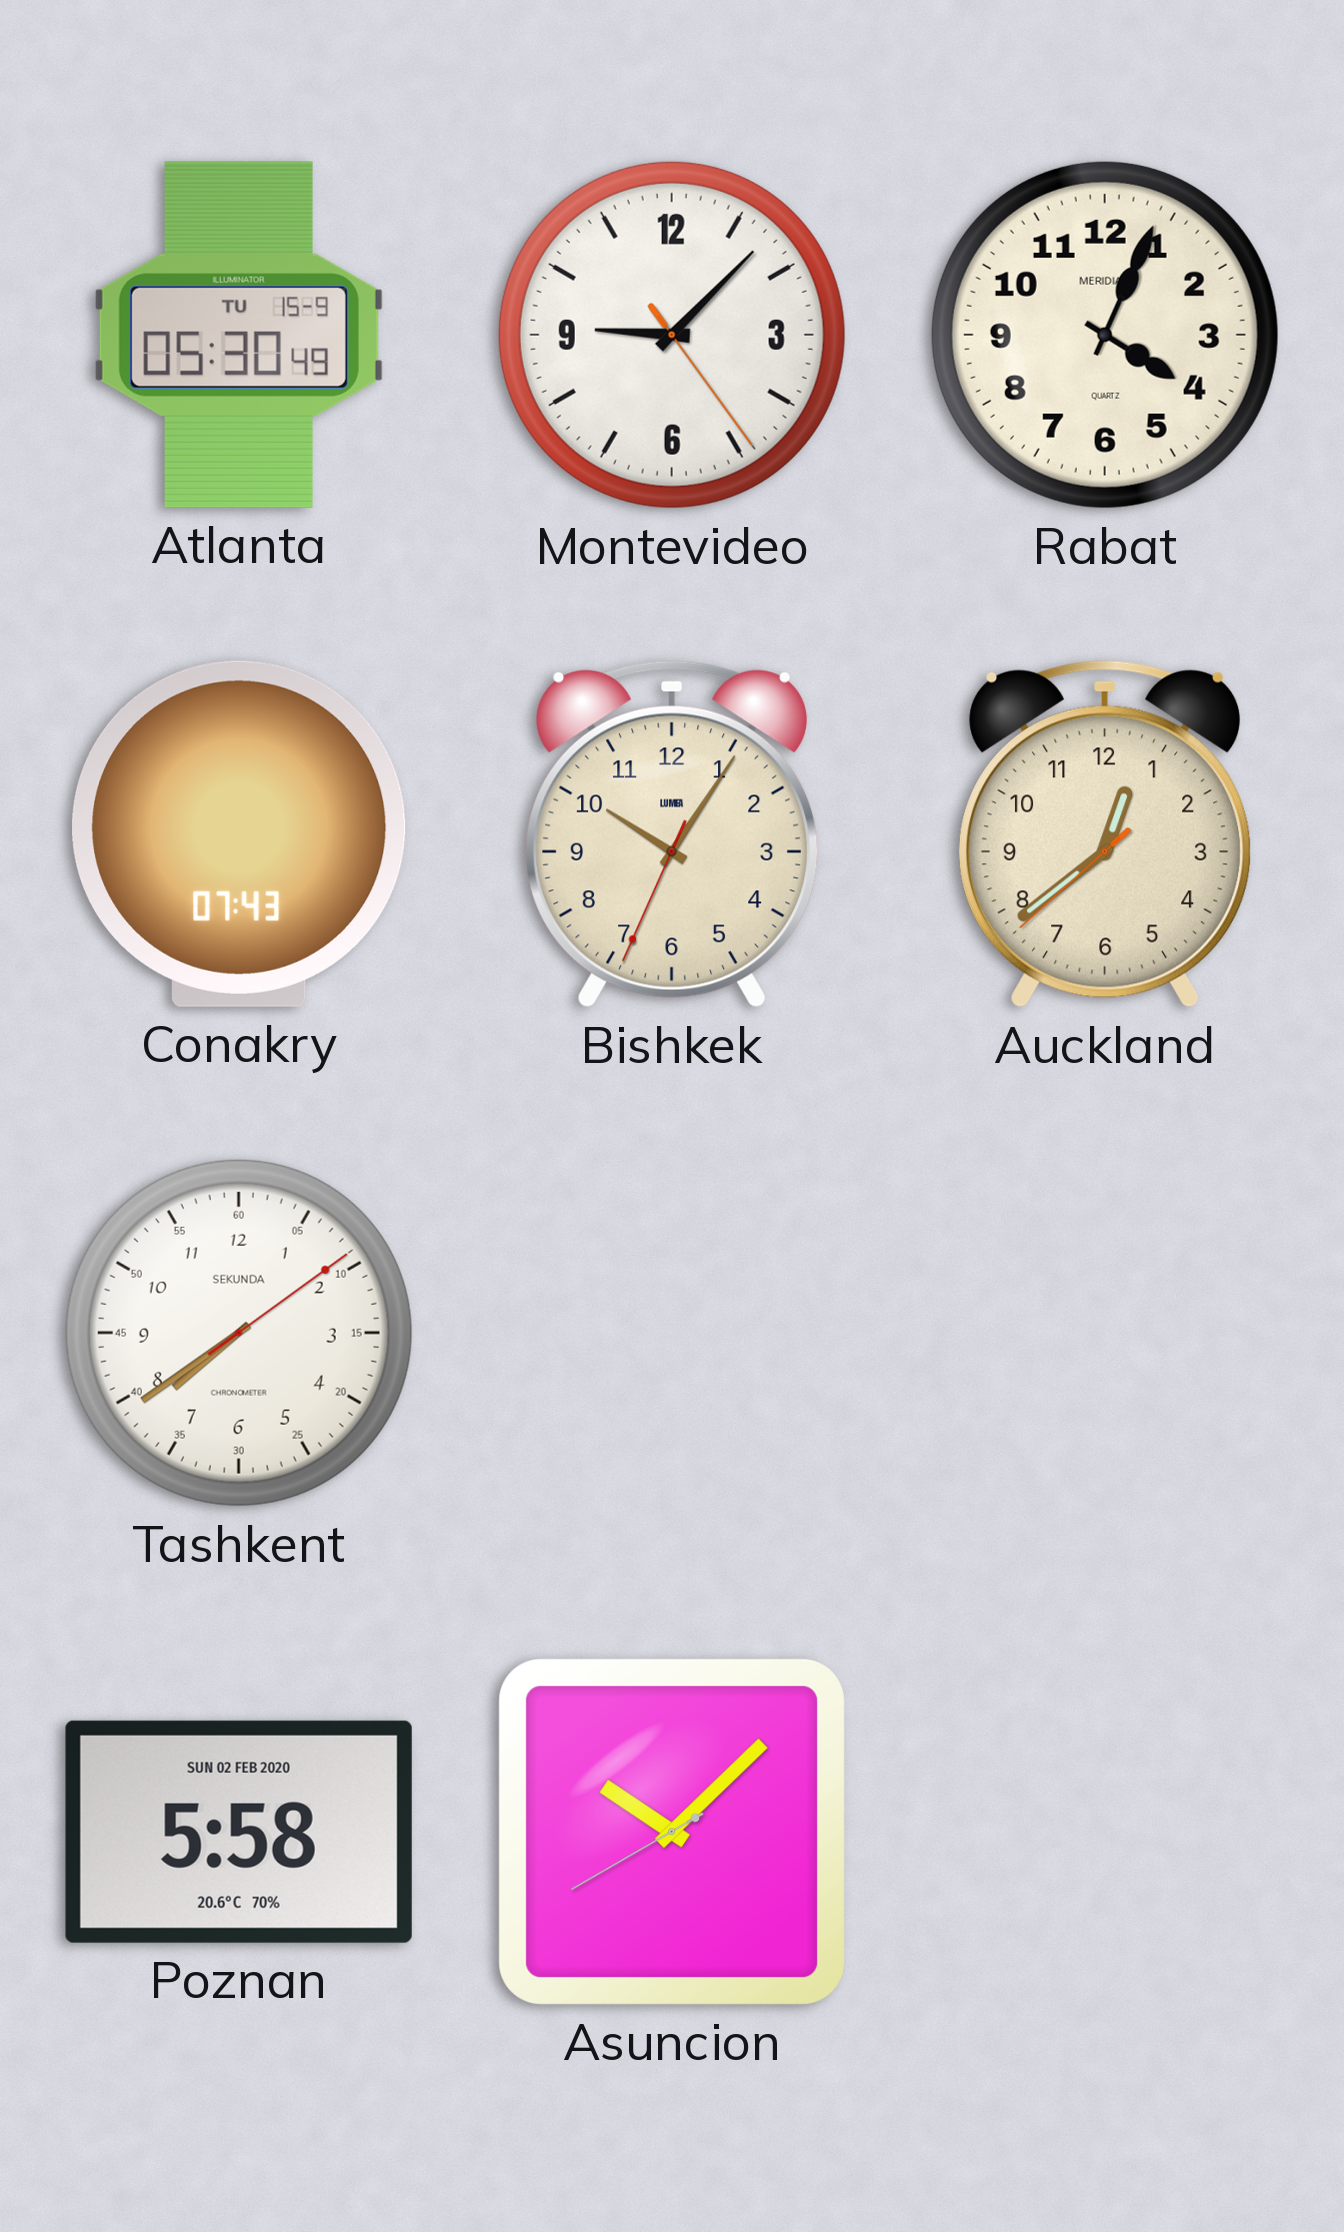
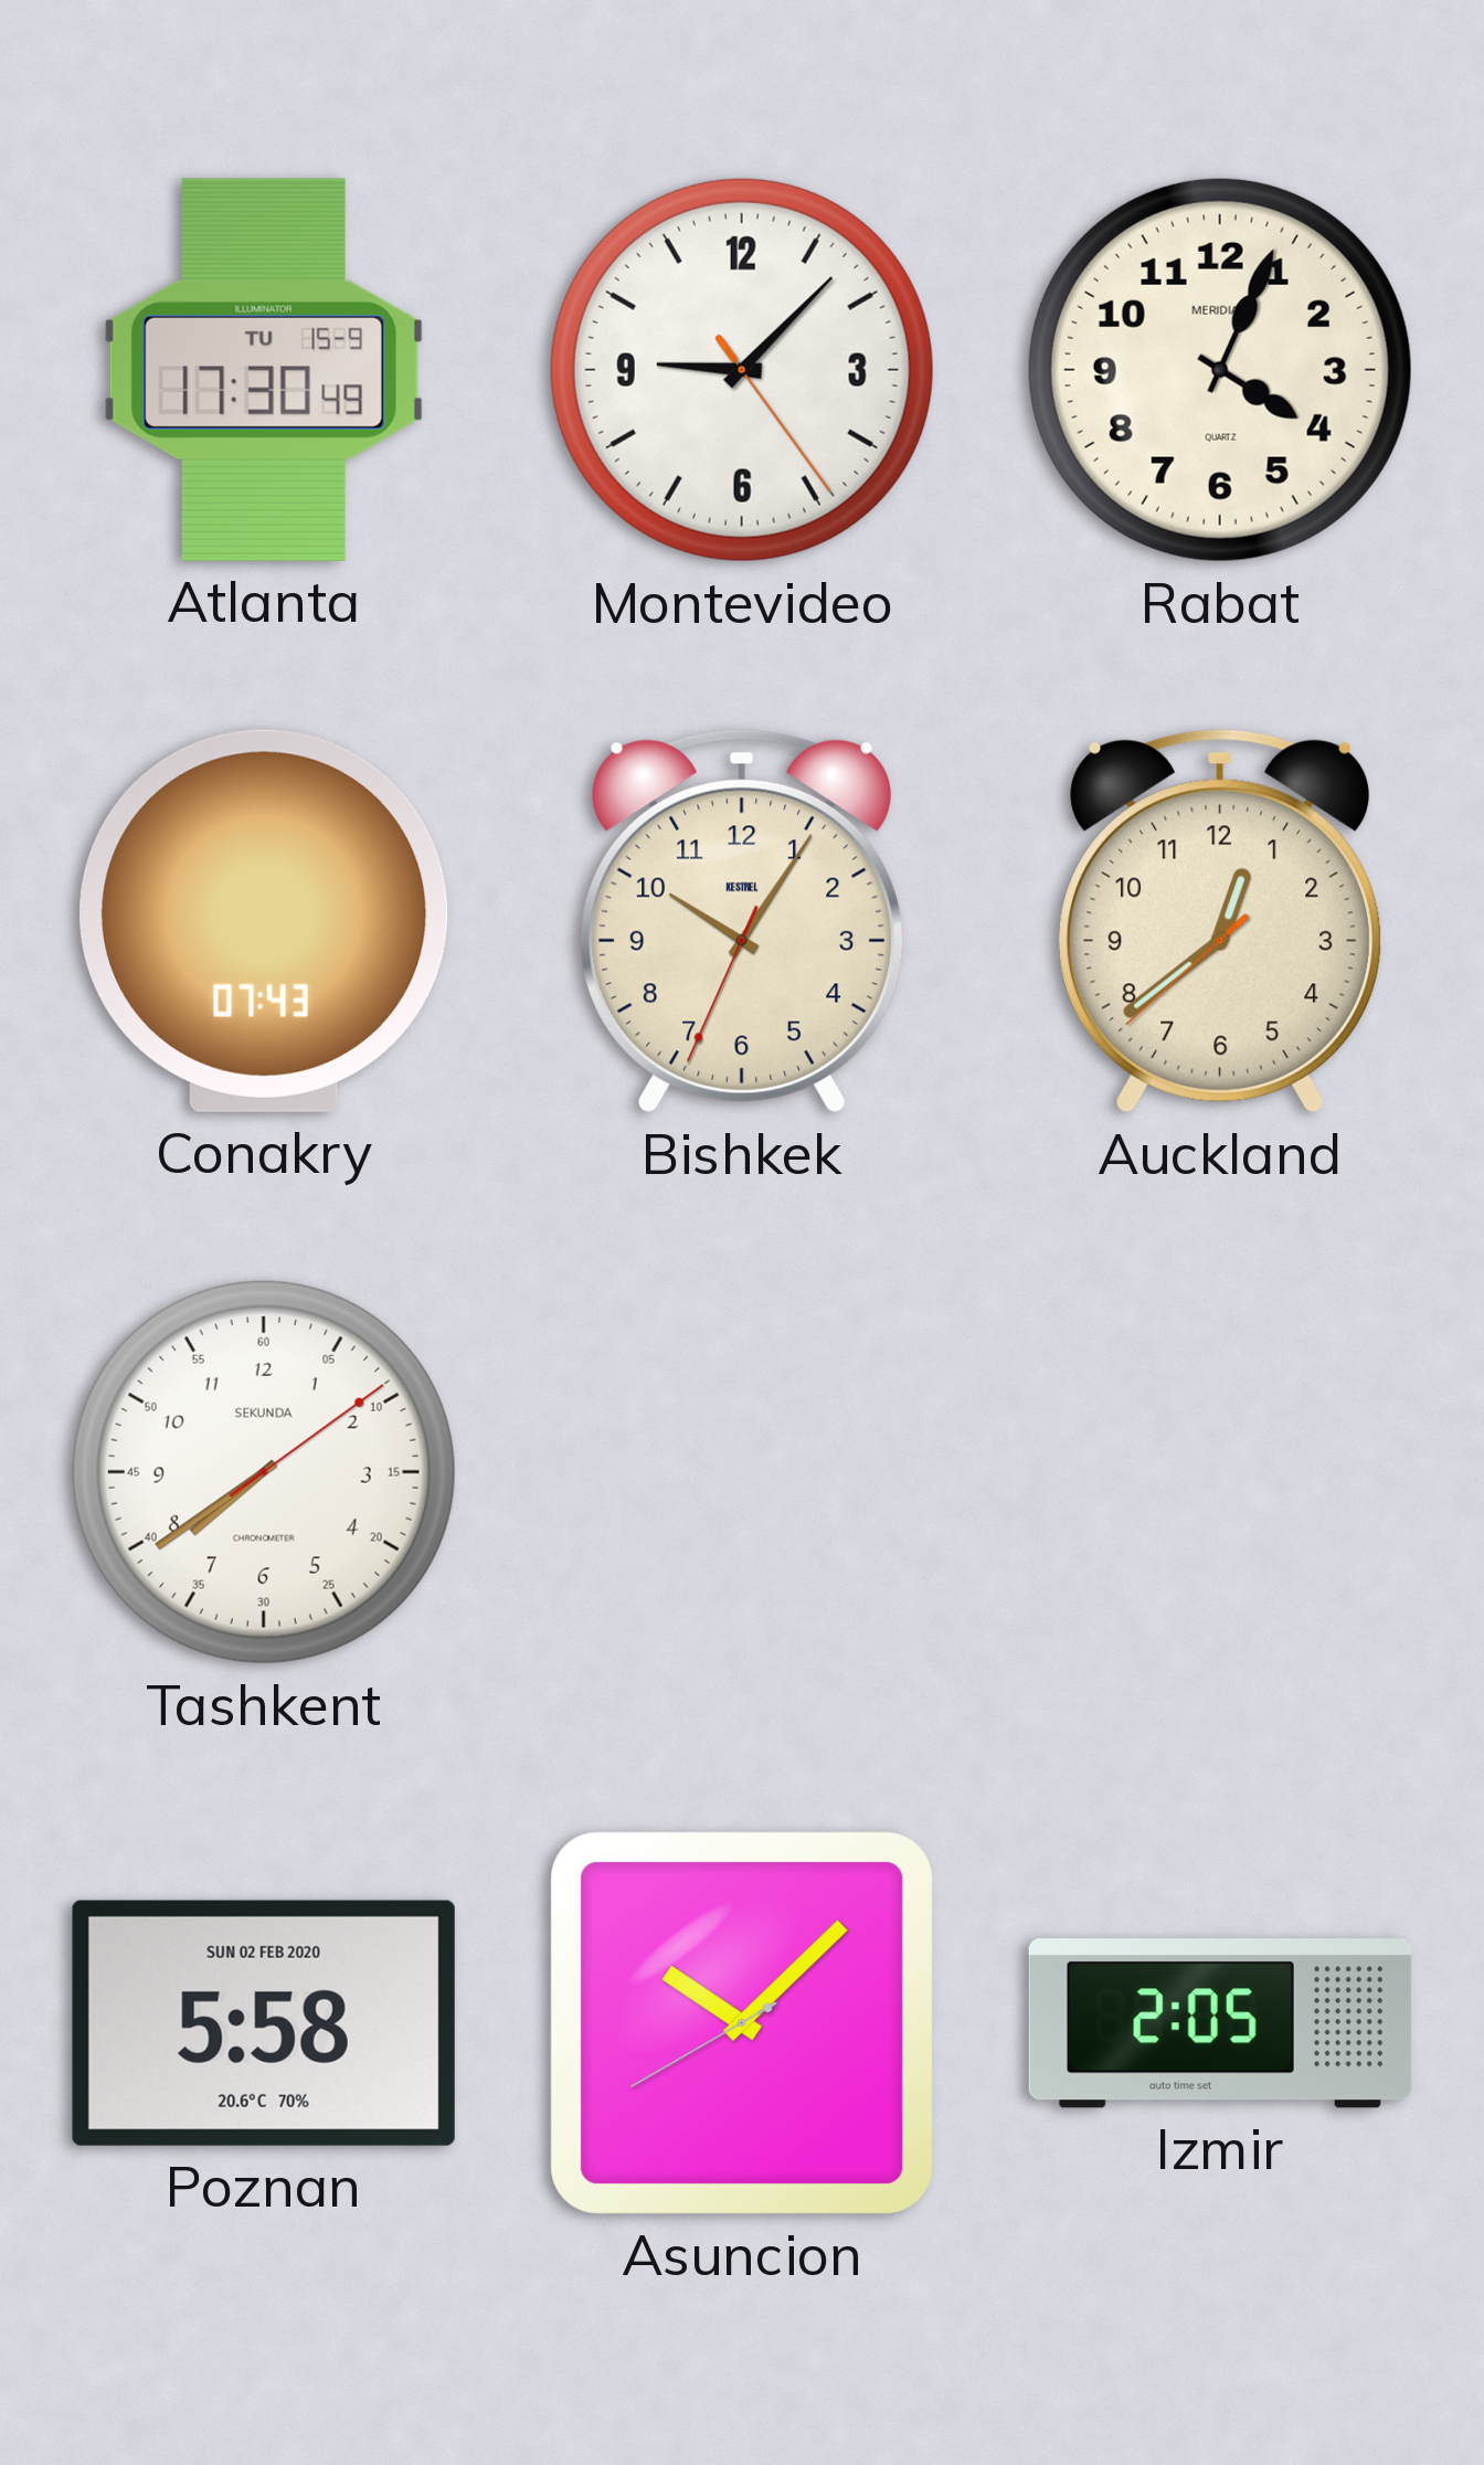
Atlanta: 05:30 -> 17:30 (264, 370)
Bishkek brand: LUMEA -> KESTREL (742, 921)
Izmir: none -> 2:05 (1220, 2023)
